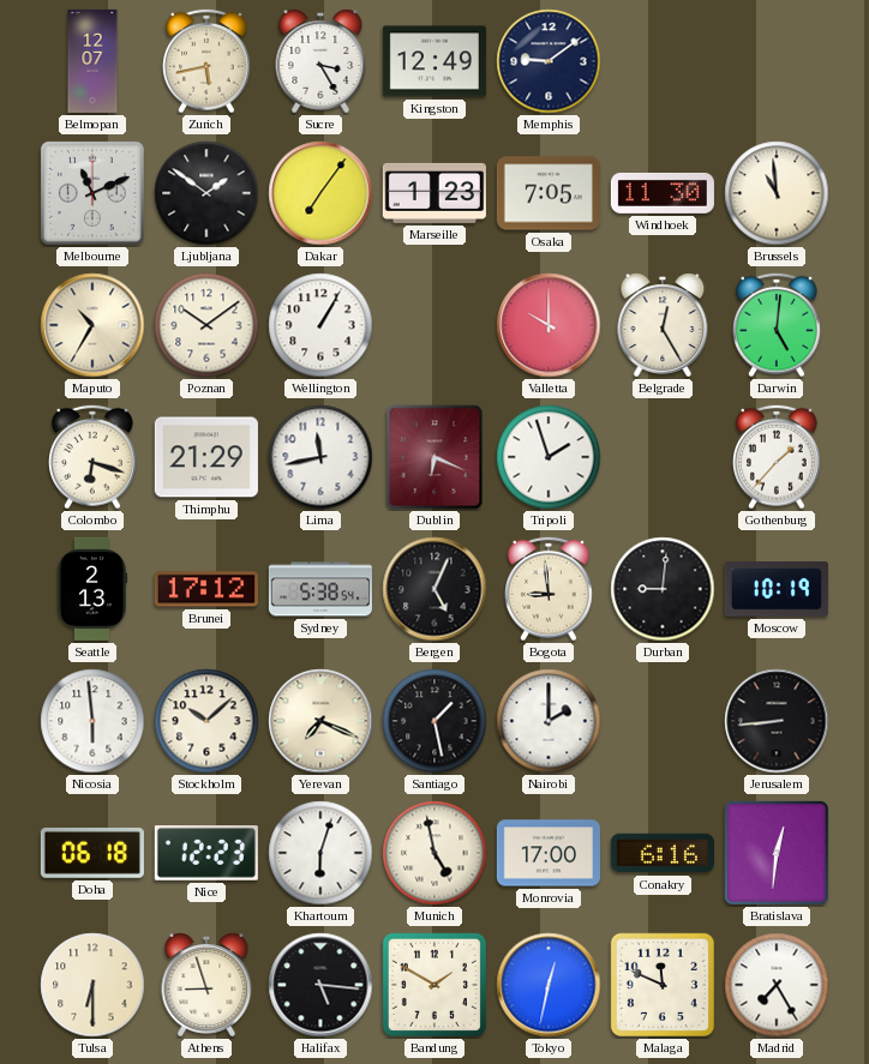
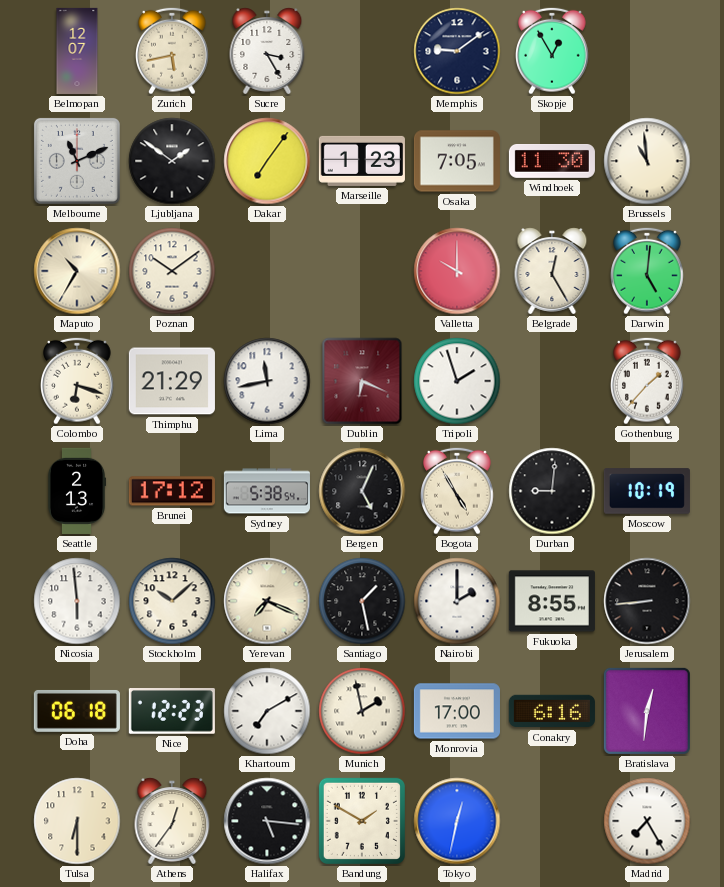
Kingston: 12:49 -> none (434, 61)
Skopje: none -> 12:55 (553, 51)
Wellington: 1:05 -> none (320, 325)
Bogota: 8:59 -> 4:55 (458, 491)
Fukuoka: none -> 8:55 (552, 601)
Khartoum: 6:03 -> 7:10 (267, 711)
Munich: 4:58 -> 1:58 (362, 711)
Athens: 8:57 -> 12:36 (172, 821)
Malaga: 11:49 -> none (663, 985)
